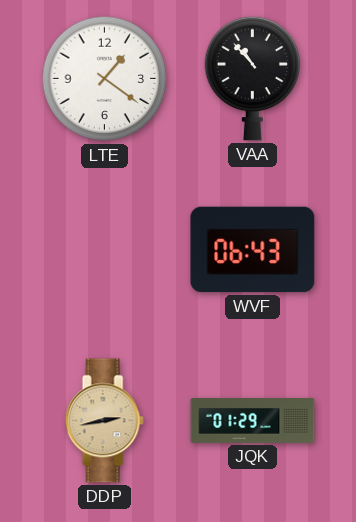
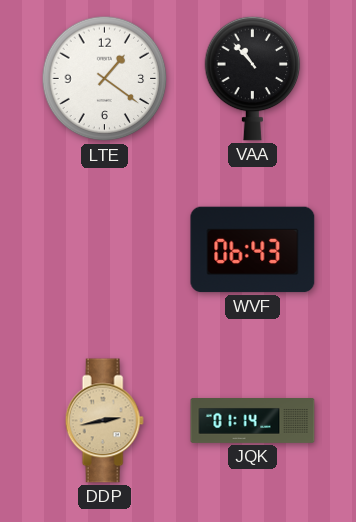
JQK: 01:29 -> 01:14 (253, 421)
